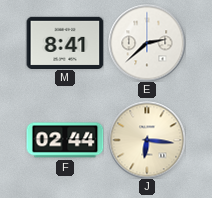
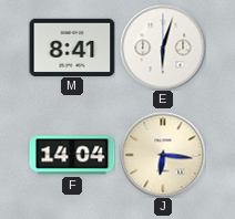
E: 2:38 -> 6:03 (163, 48)
F: 02:44 -> 14:04 (72, 155)
